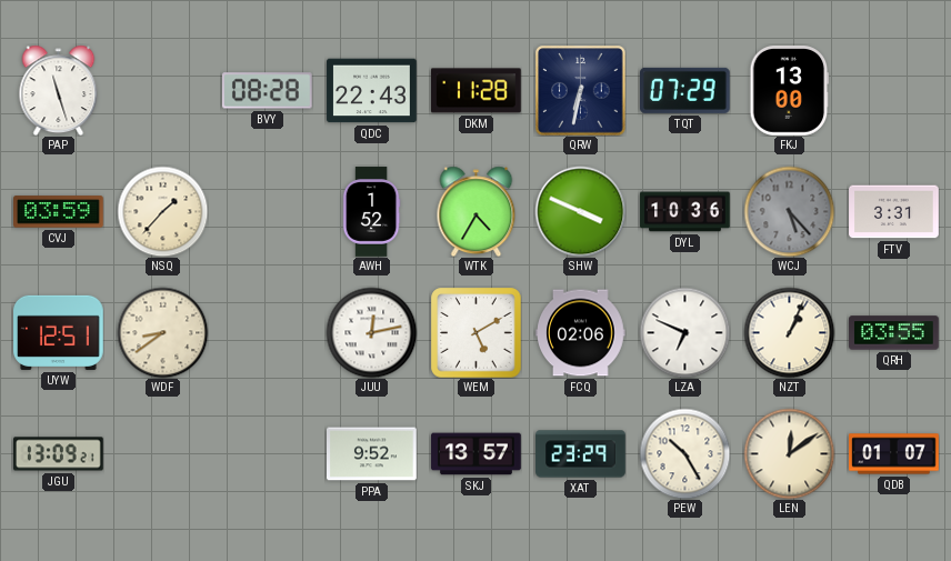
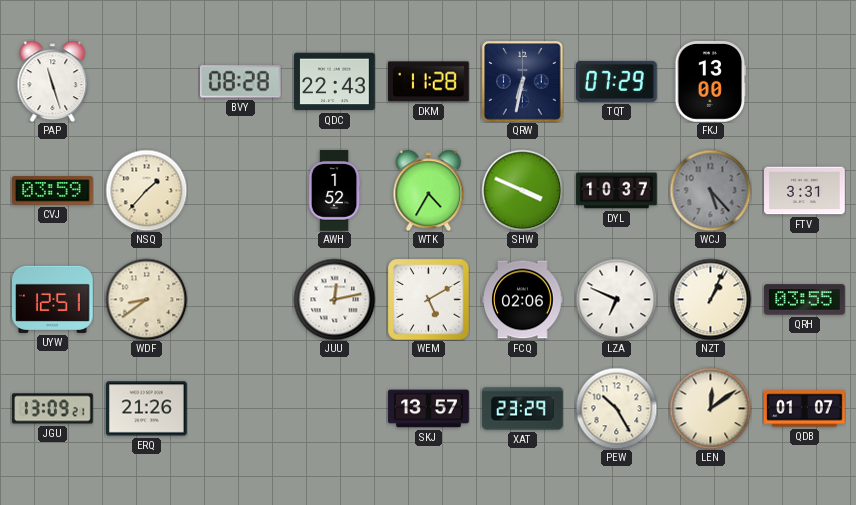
DYL: 10:36 -> 10:37 (617, 191)
ERQ: none -> 21:26 (147, 409)
PPA: 9:52 -> none (372, 454)
